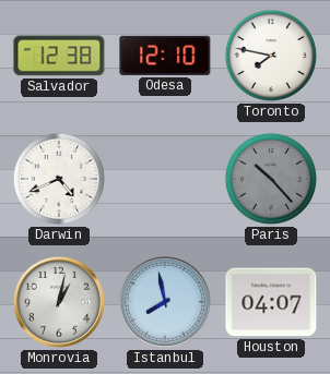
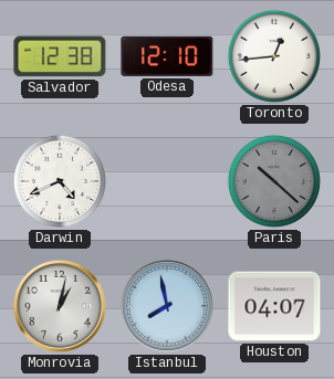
Toronto: 7:47 -> 12:44 (274, 56)
Paris: 10:23 -> 10:22 (274, 181)
